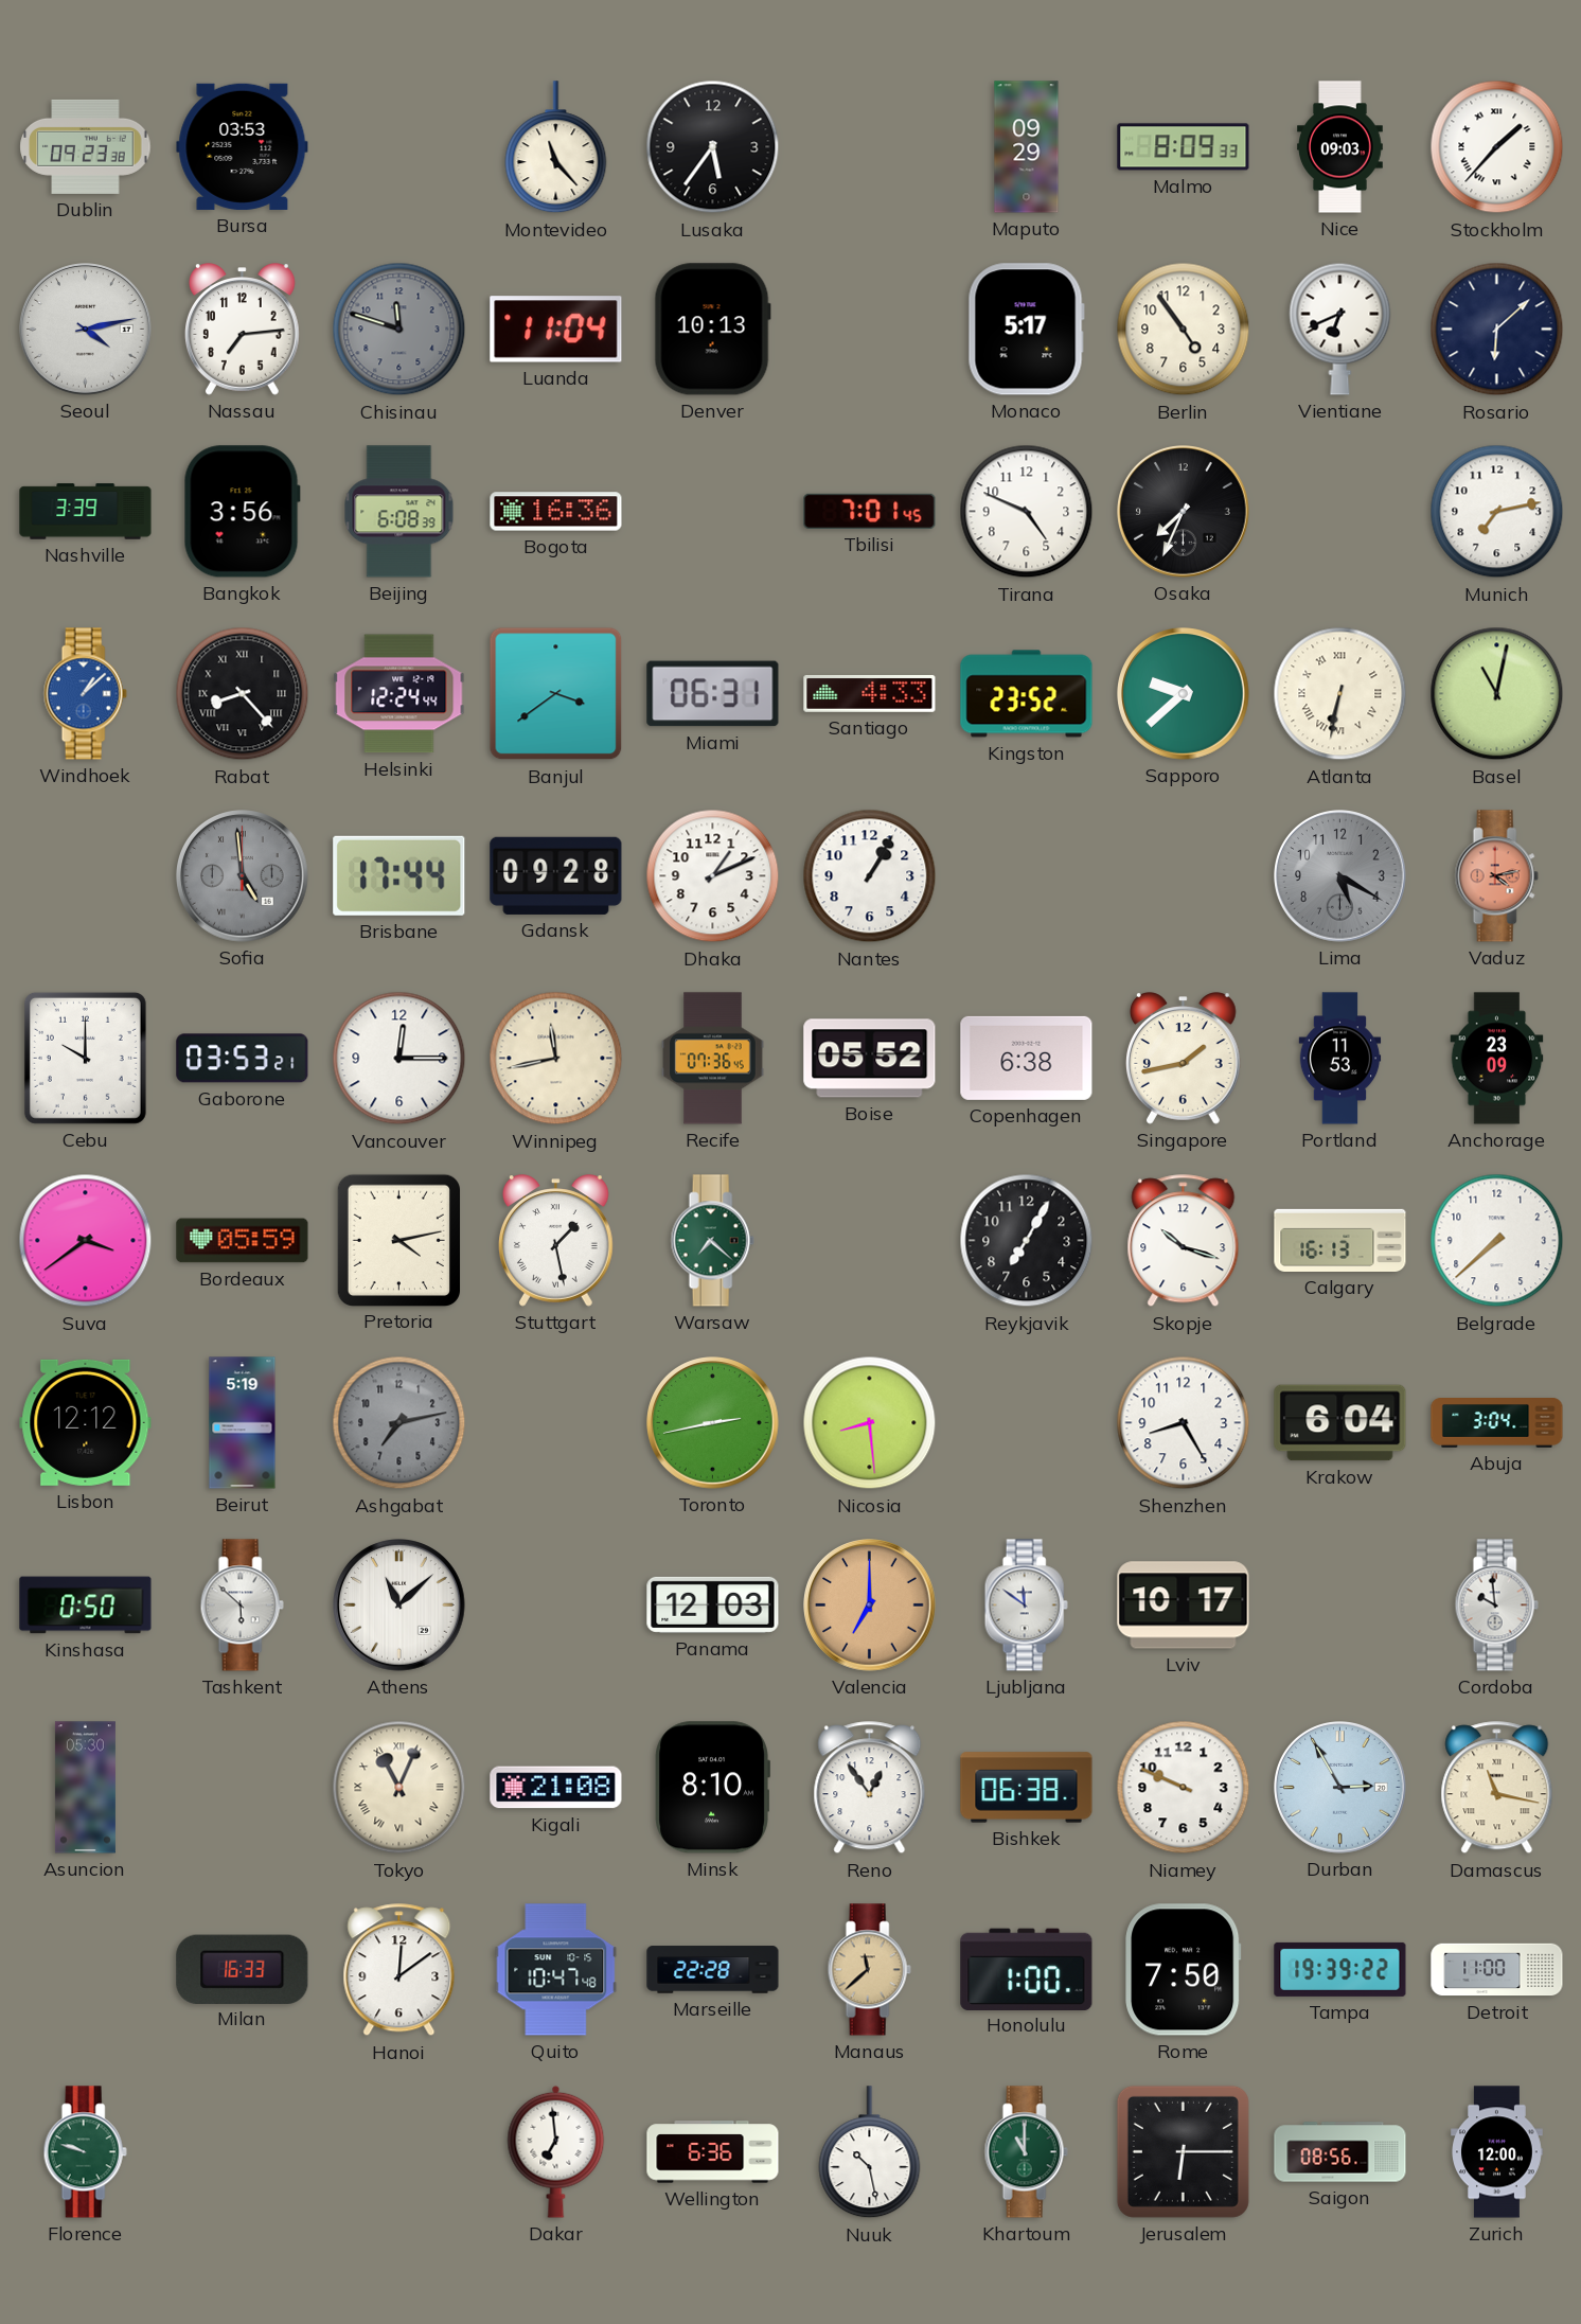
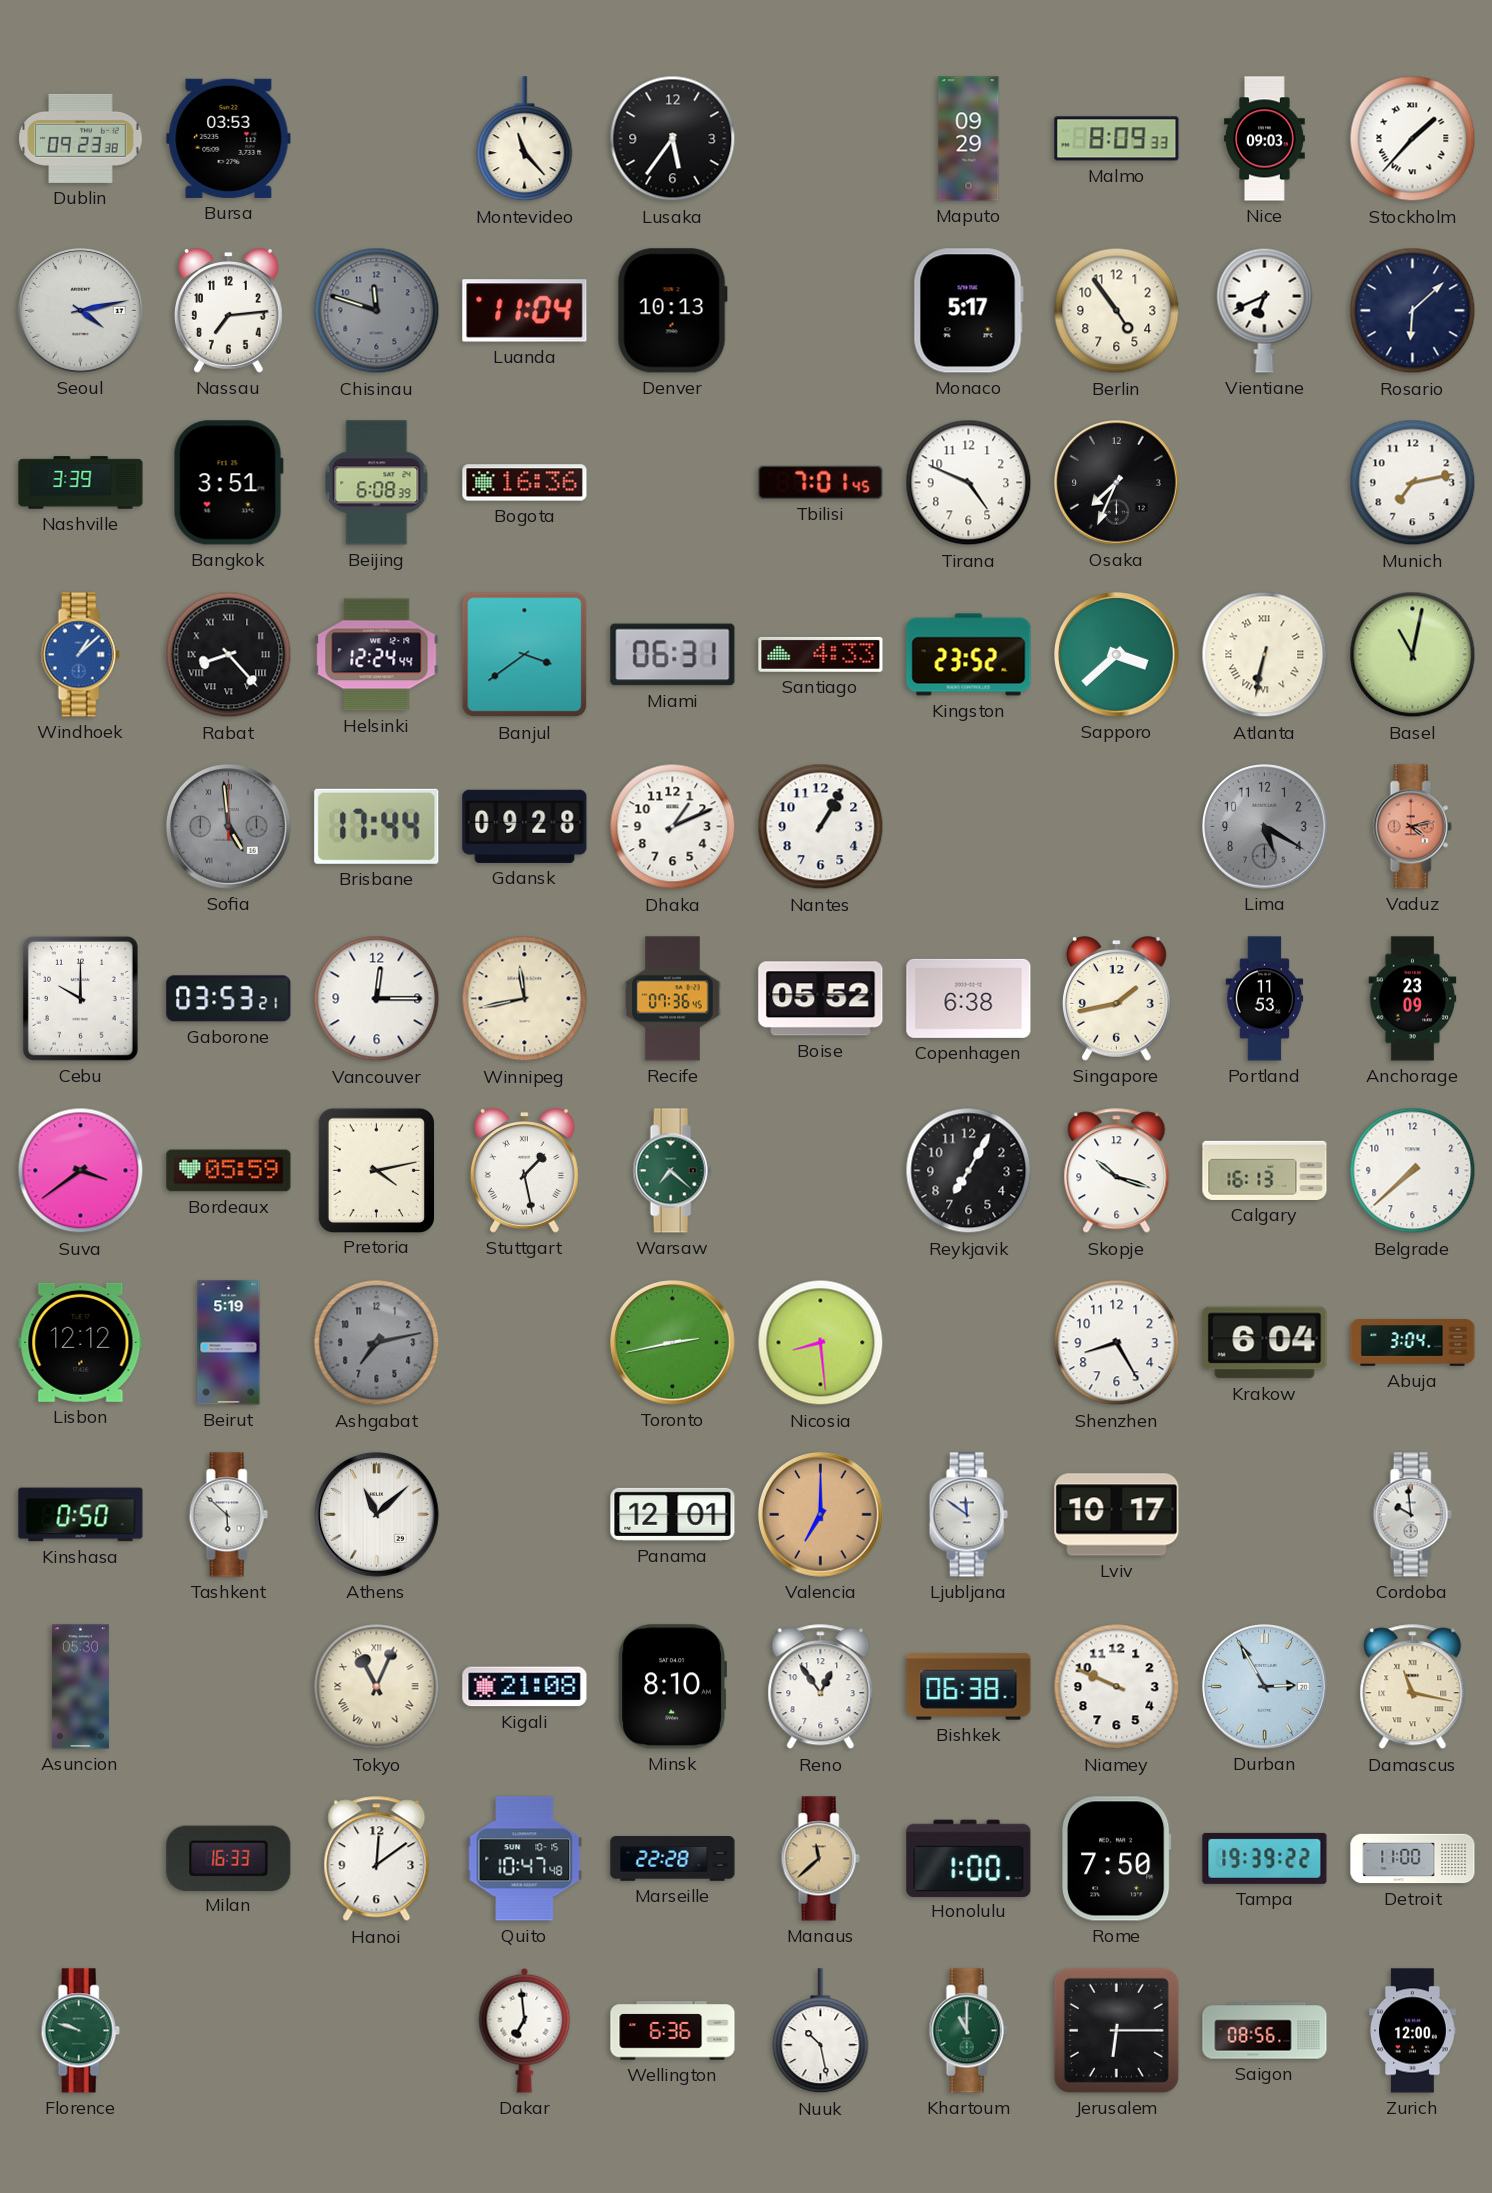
Bangkok: 3:56 -> 3:51 (228, 483)
Sapporo: 9:38 -> 3:38 (1117, 655)
Panama: 12:03 -> 12:01 (673, 1514)
